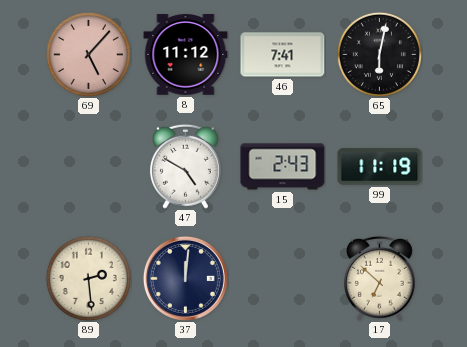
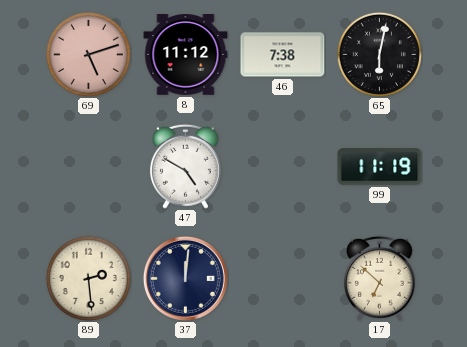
69: 5:07 -> 5:12 (88, 54)
46: 7:41 -> 7:38 (283, 55)
15: 2:43 -> none (283, 167)
